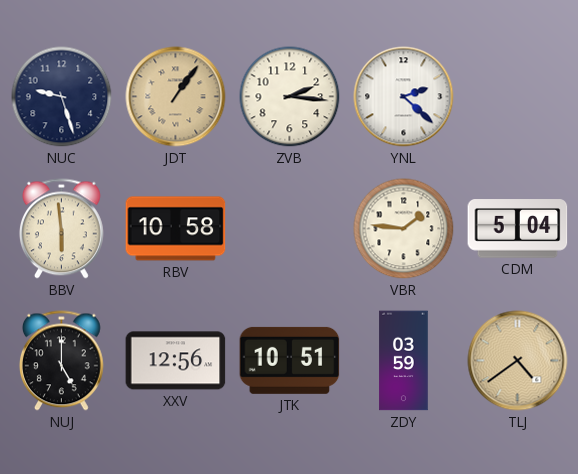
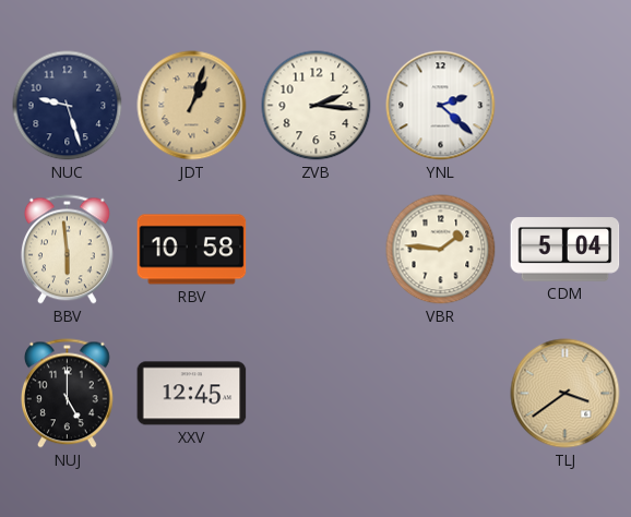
JDT: 1:06 -> 1:03 (192, 106)
XXV: 12:56 -> 12:45 (192, 394)
JTK: 10:51 -> none (290, 360)
ZDY: 03:59 -> none (404, 361)
TLJ: 4:39 -> 3:39 (565, 394)
